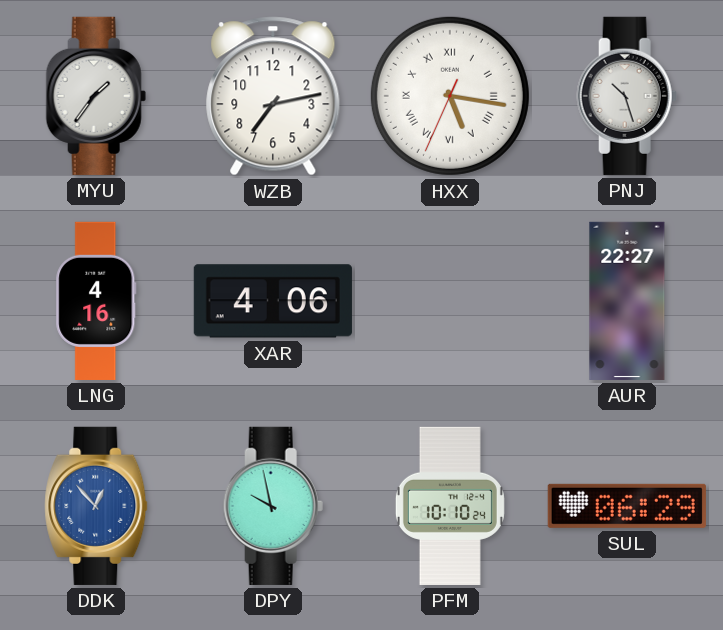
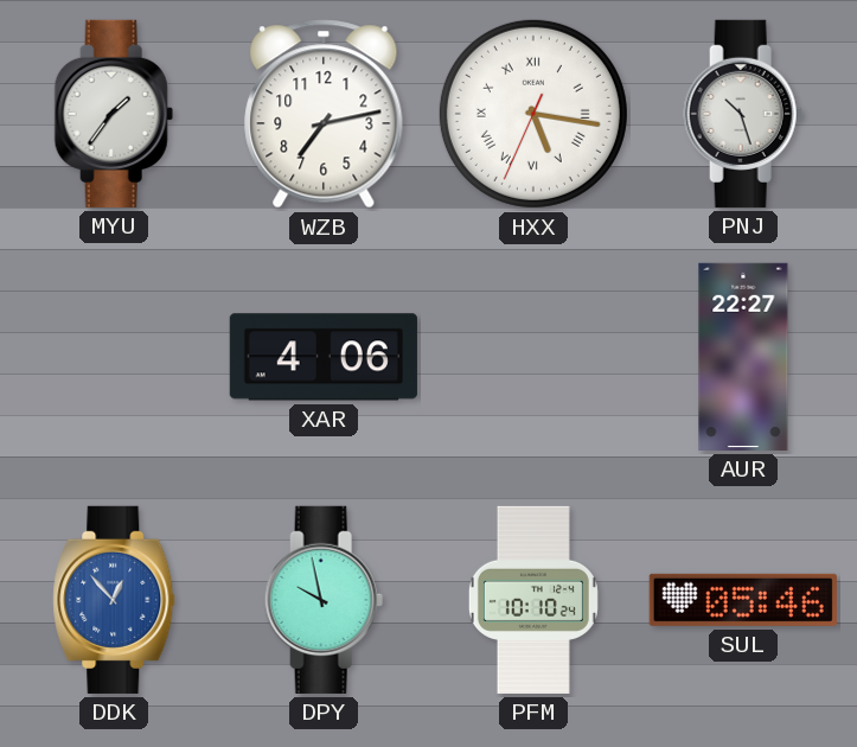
LNG: 4:16 -> none (96, 301)
SUL: 06:29 -> 05:46 (743, 600)
